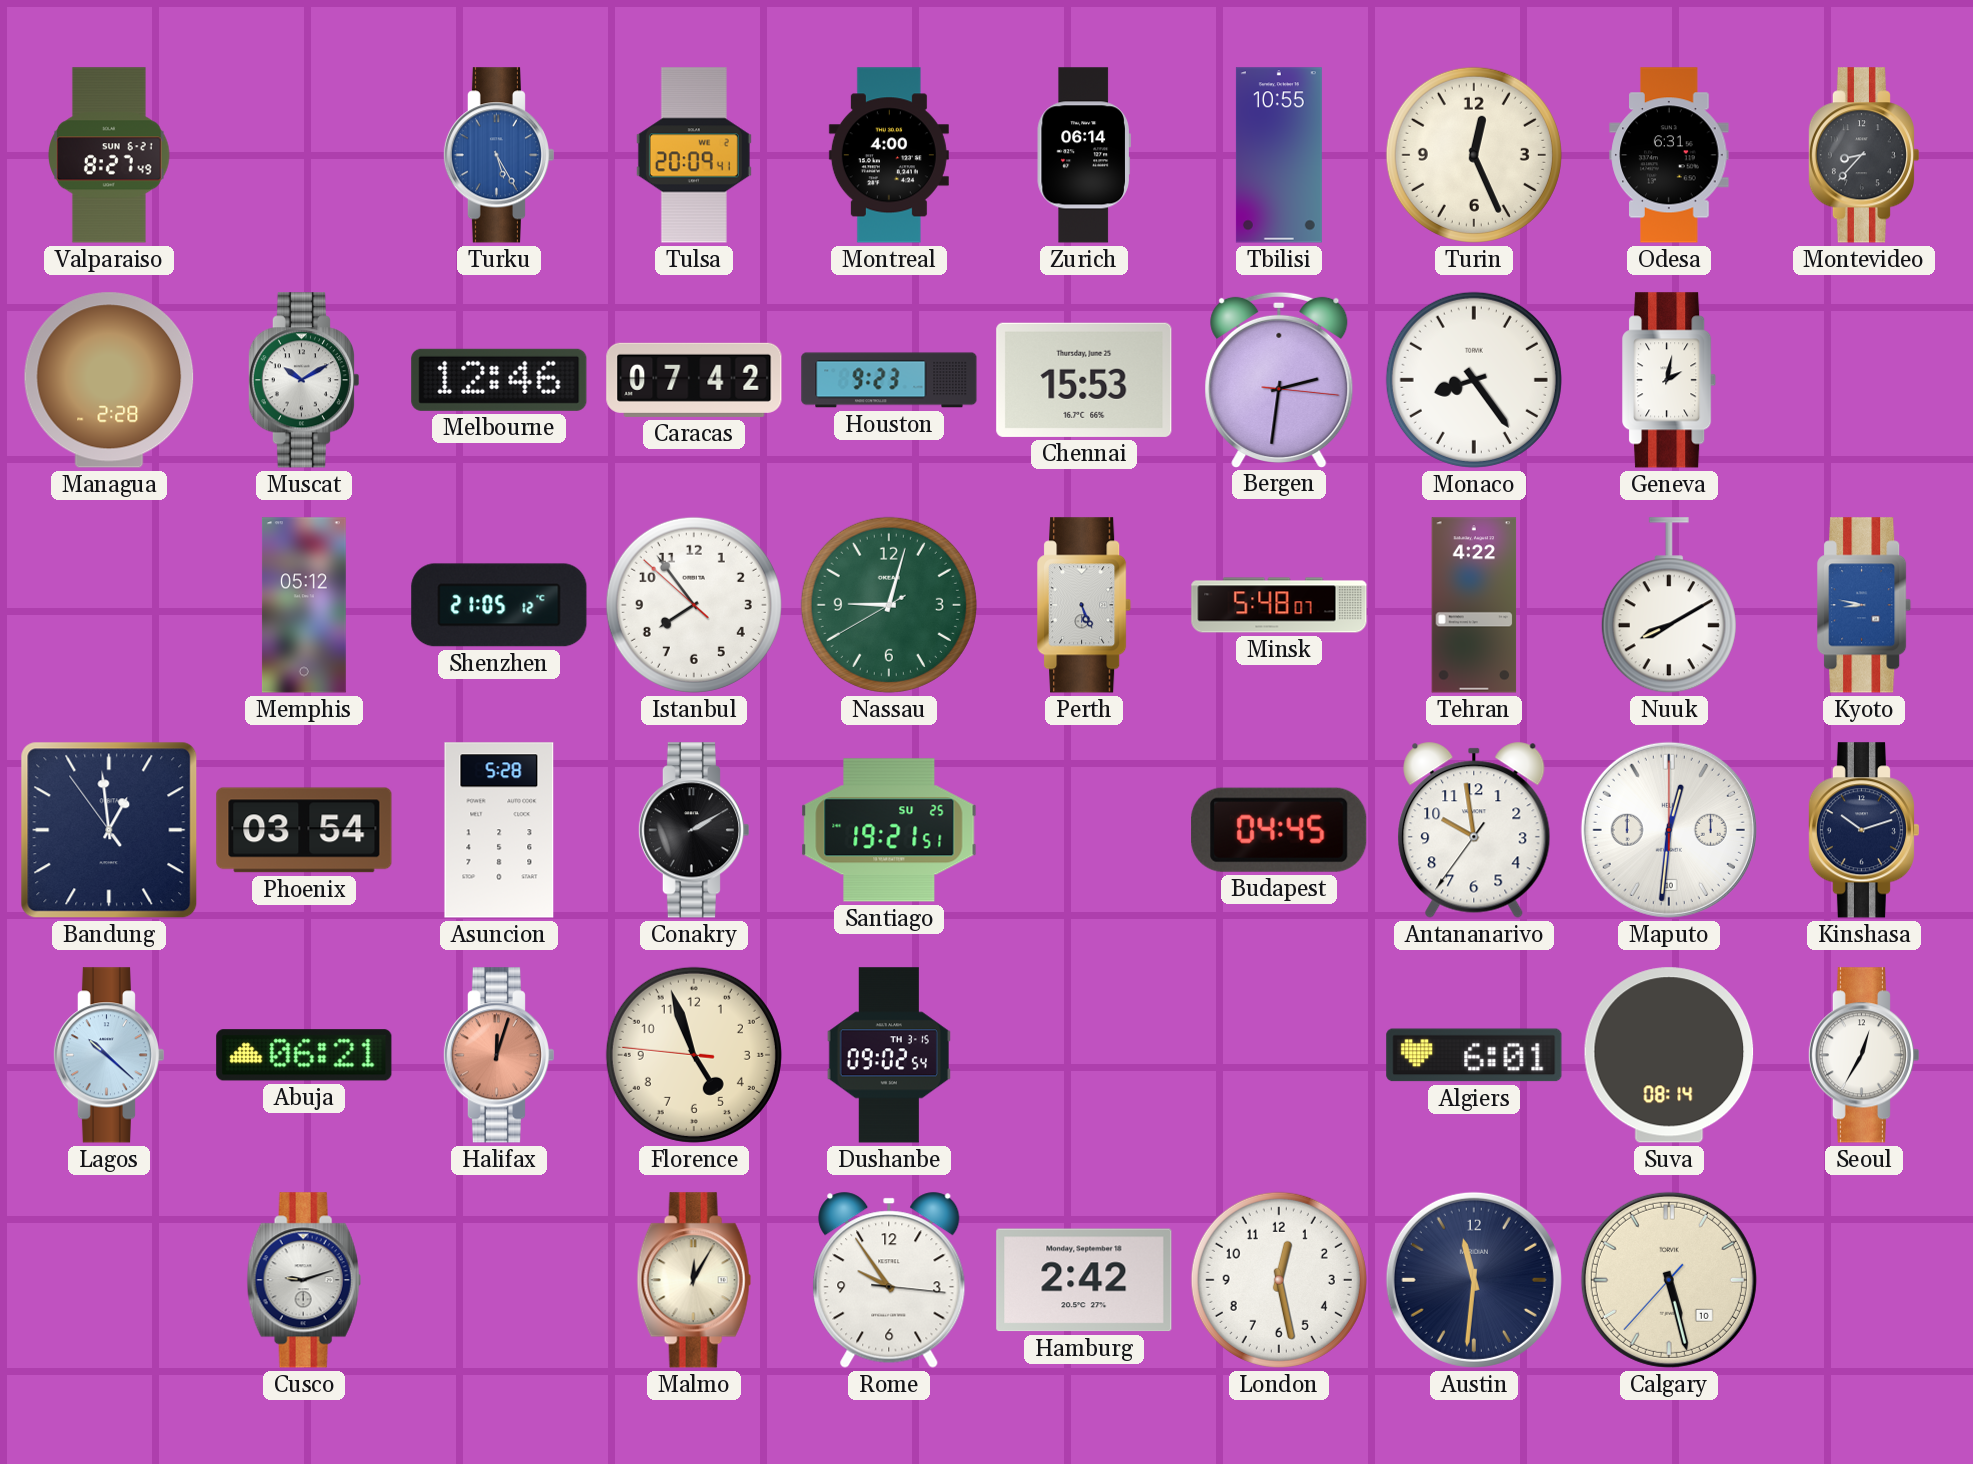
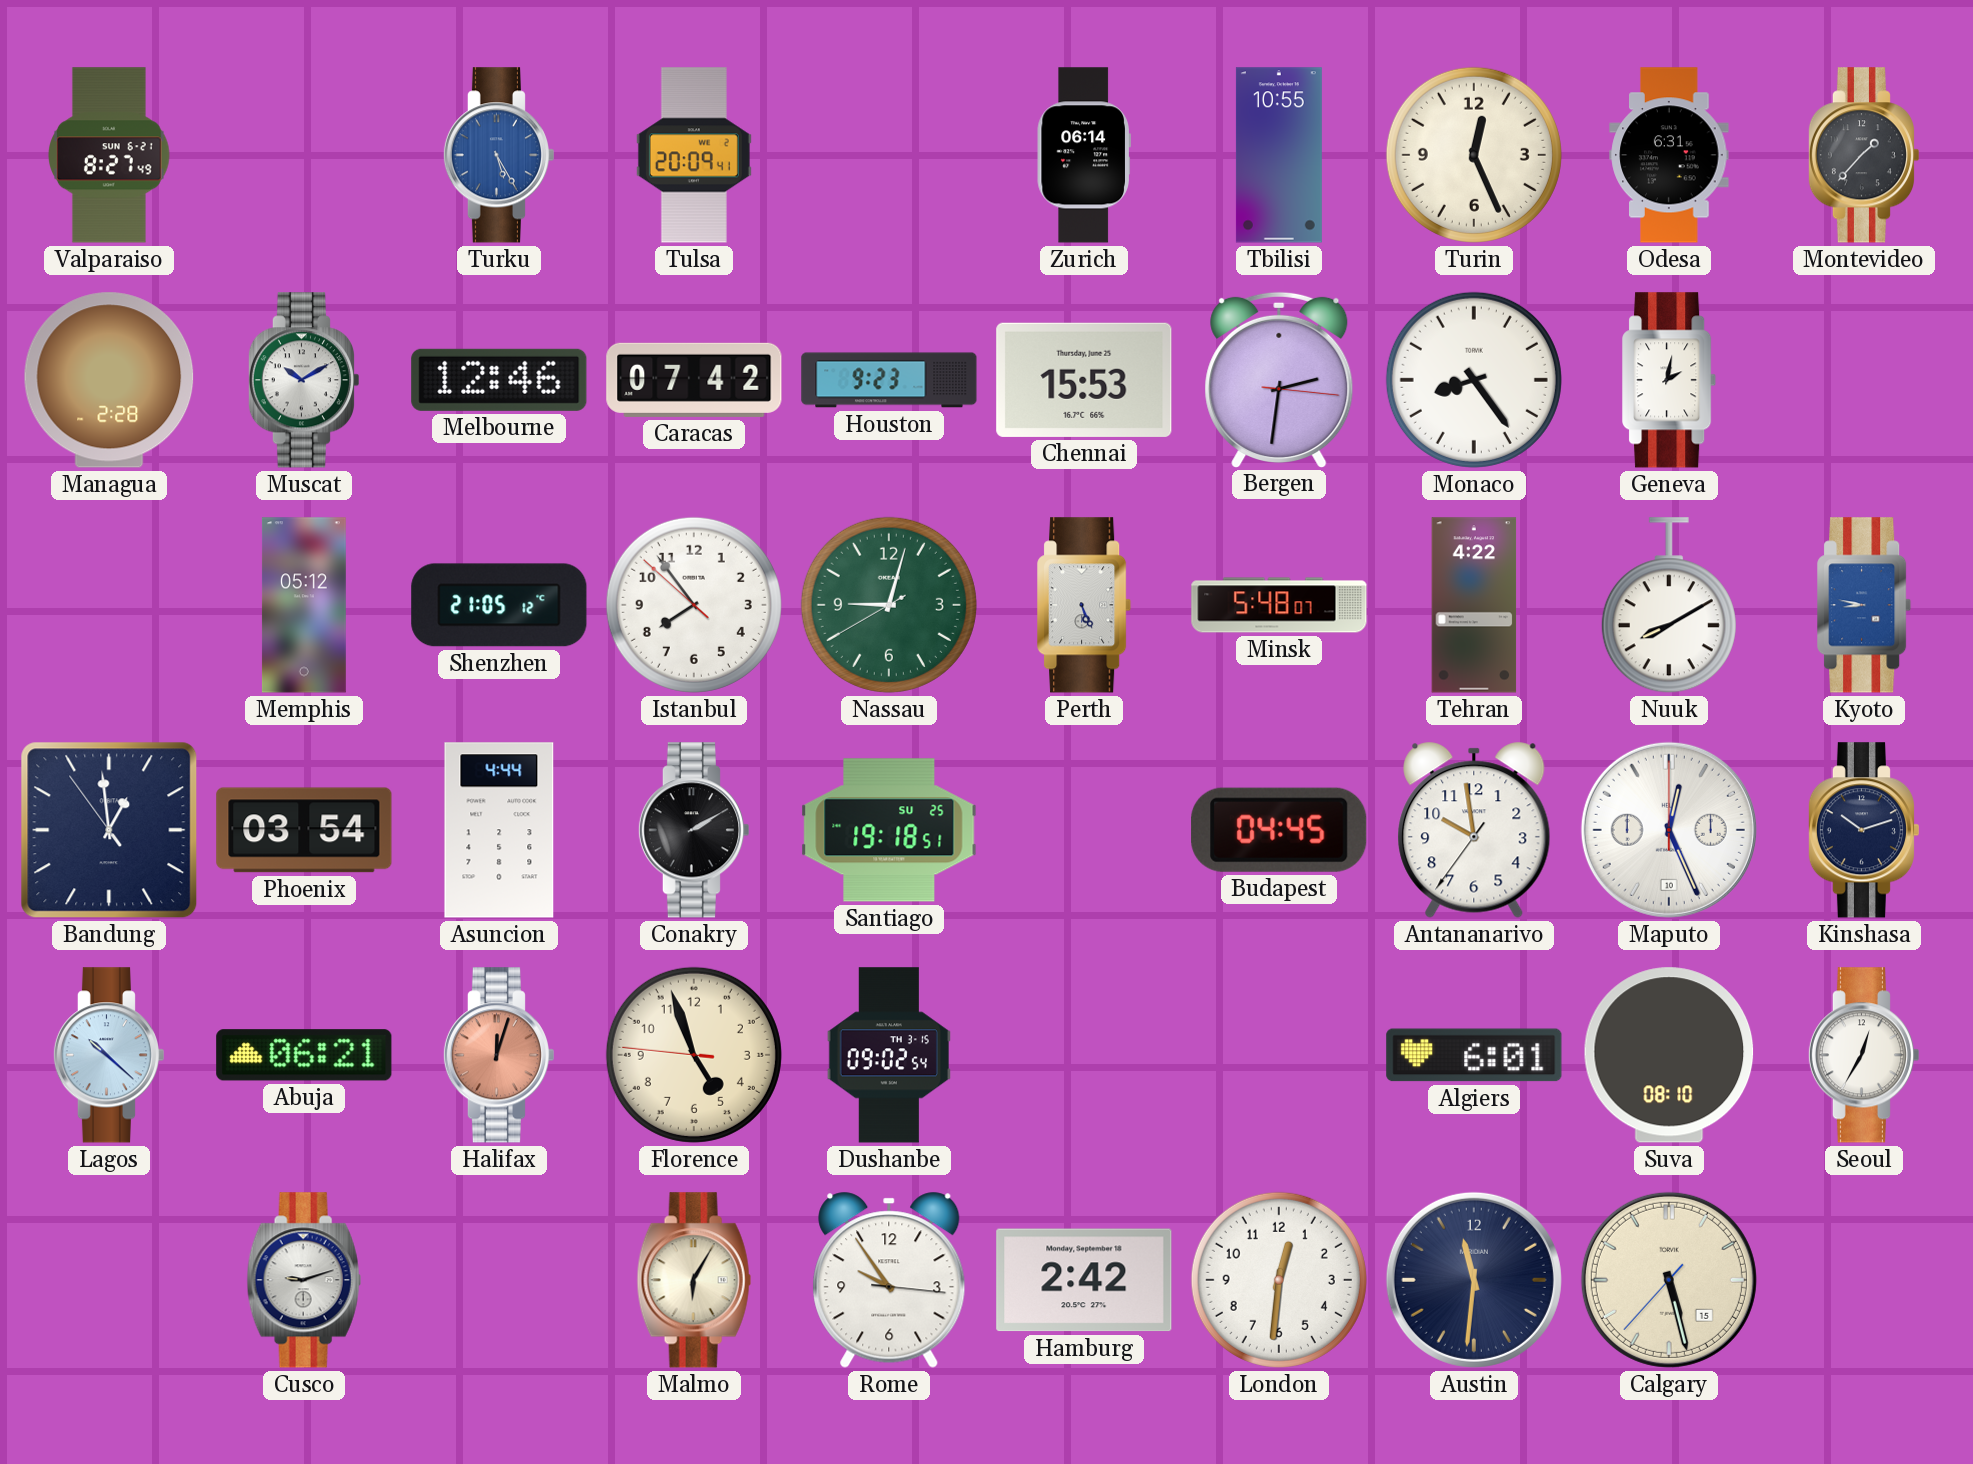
Montreal: 4:00 -> none (889, 155)
Montevideo: 8:37 -> 1:37 (1863, 155)
Asuncion: 5:28 -> 4:44 (499, 830)
Santiago: 19:21 -> 19:18 (889, 830)
Maputo: 12:31 -> 12:26 (1669, 830)
Suva: 08:14 -> 08:10 (1669, 1055)
Malmo: 12:05 -> 6:05 (694, 1280)
London: 12:28 -> 12:31 (1279, 1280)
Calgary date: 10 -> 15 (1669, 1280)
